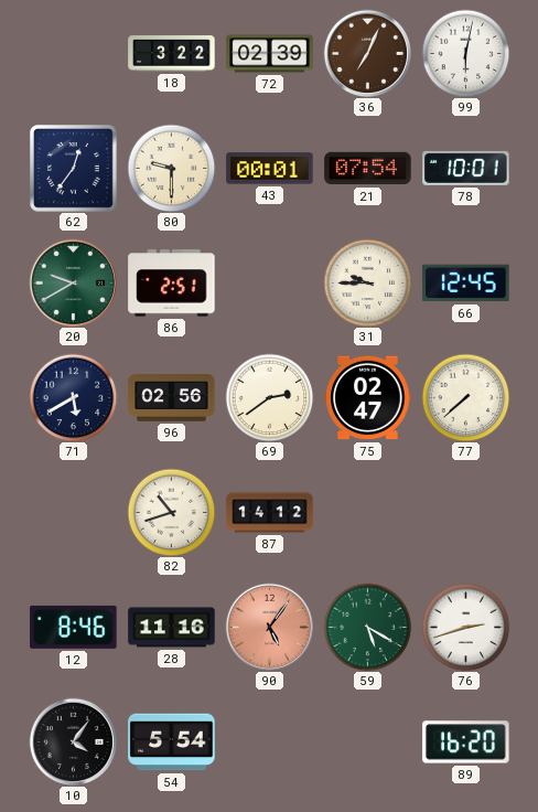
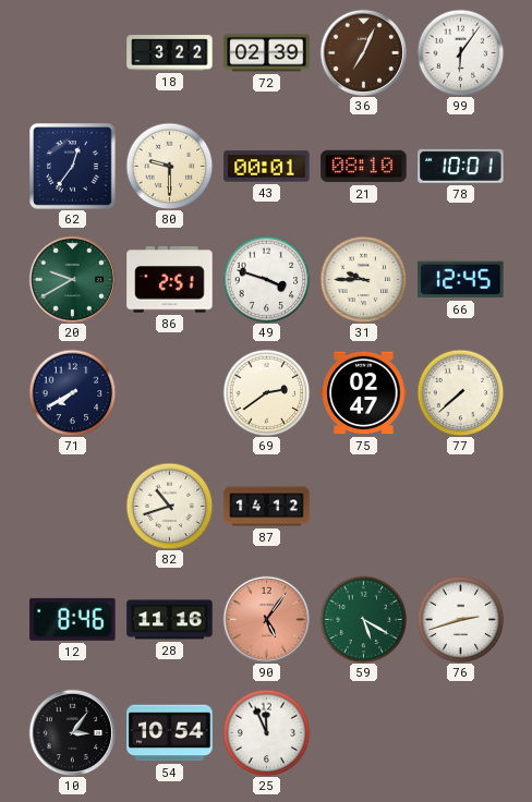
99: 6:02 -> 6:06 (460, 52)
21: 07:54 -> 08:10 (364, 167)
49: none -> 3:48 (266, 279)
71: 5:40 -> 7:40 (72, 392)
96: 02:56 -> none (172, 398)
10: 4:06 -> 3:06 (72, 732)
54: 5:54 -> 10:54 (170, 733)
25: none -> 11:56 (266, 732)
89: 16:20 -> none (466, 742)
